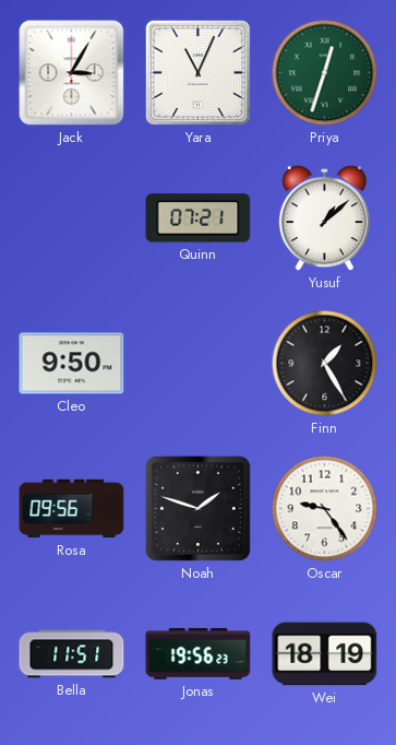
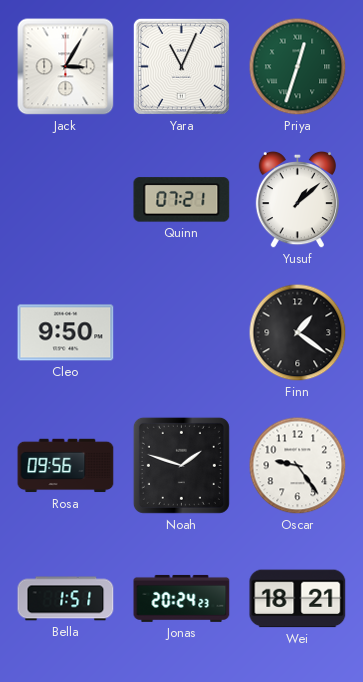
Finn: 1:25 -> 1:21 (298, 333)
Bella: 11:51 -> 1:51 (66, 599)
Jonas: 19:56 -> 20:24 (182, 598)
Wei: 18:19 -> 18:21 (298, 599)
